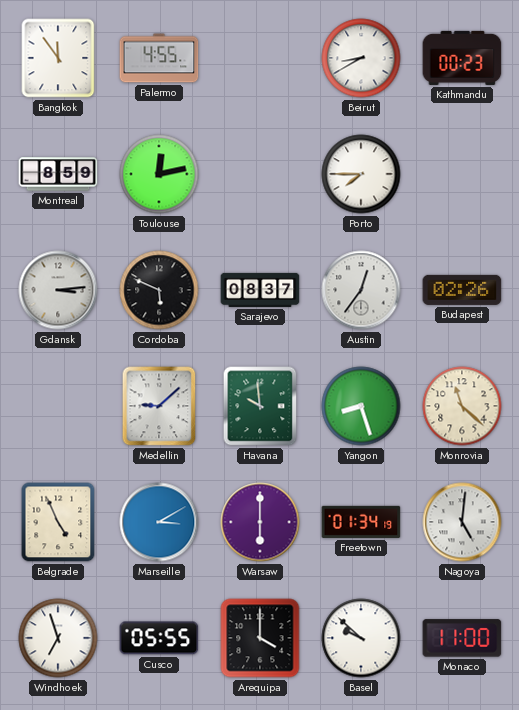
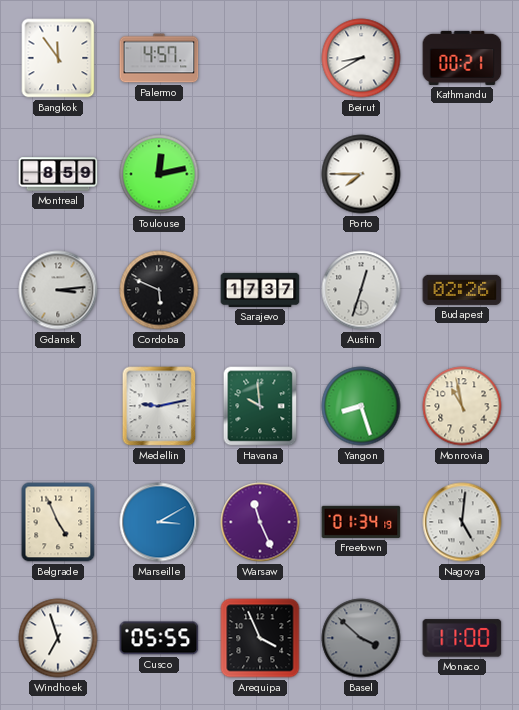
Palermo: 4:55 -> 4:57 (159, 58)
Kathmandu: 00:23 -> 00:21 (462, 58)
Sarajevo: 08:37 -> 17:37 (260, 290)
Austin: 12:36 -> 12:33 (361, 290)
Medellin: 9:08 -> 9:13 (159, 406)
Monrovia: 11:22 -> 10:58 (462, 406)
Warsaw: 6:00 -> 11:26 (260, 522)
Arequipa: 4:00 -> 3:56 (260, 638)
Basel: 9:52 -> 3:52 (361, 638)
Basel dial: white -> grey (361, 638)
